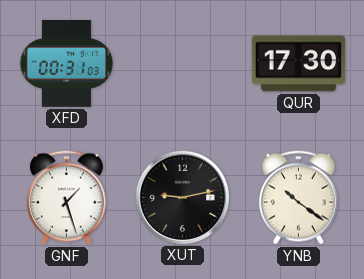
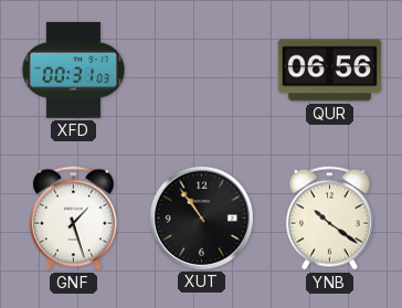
QUR: 17:30 -> 06:56 (330, 71)
XUT: 9:13 -> 10:54 (201, 217)
